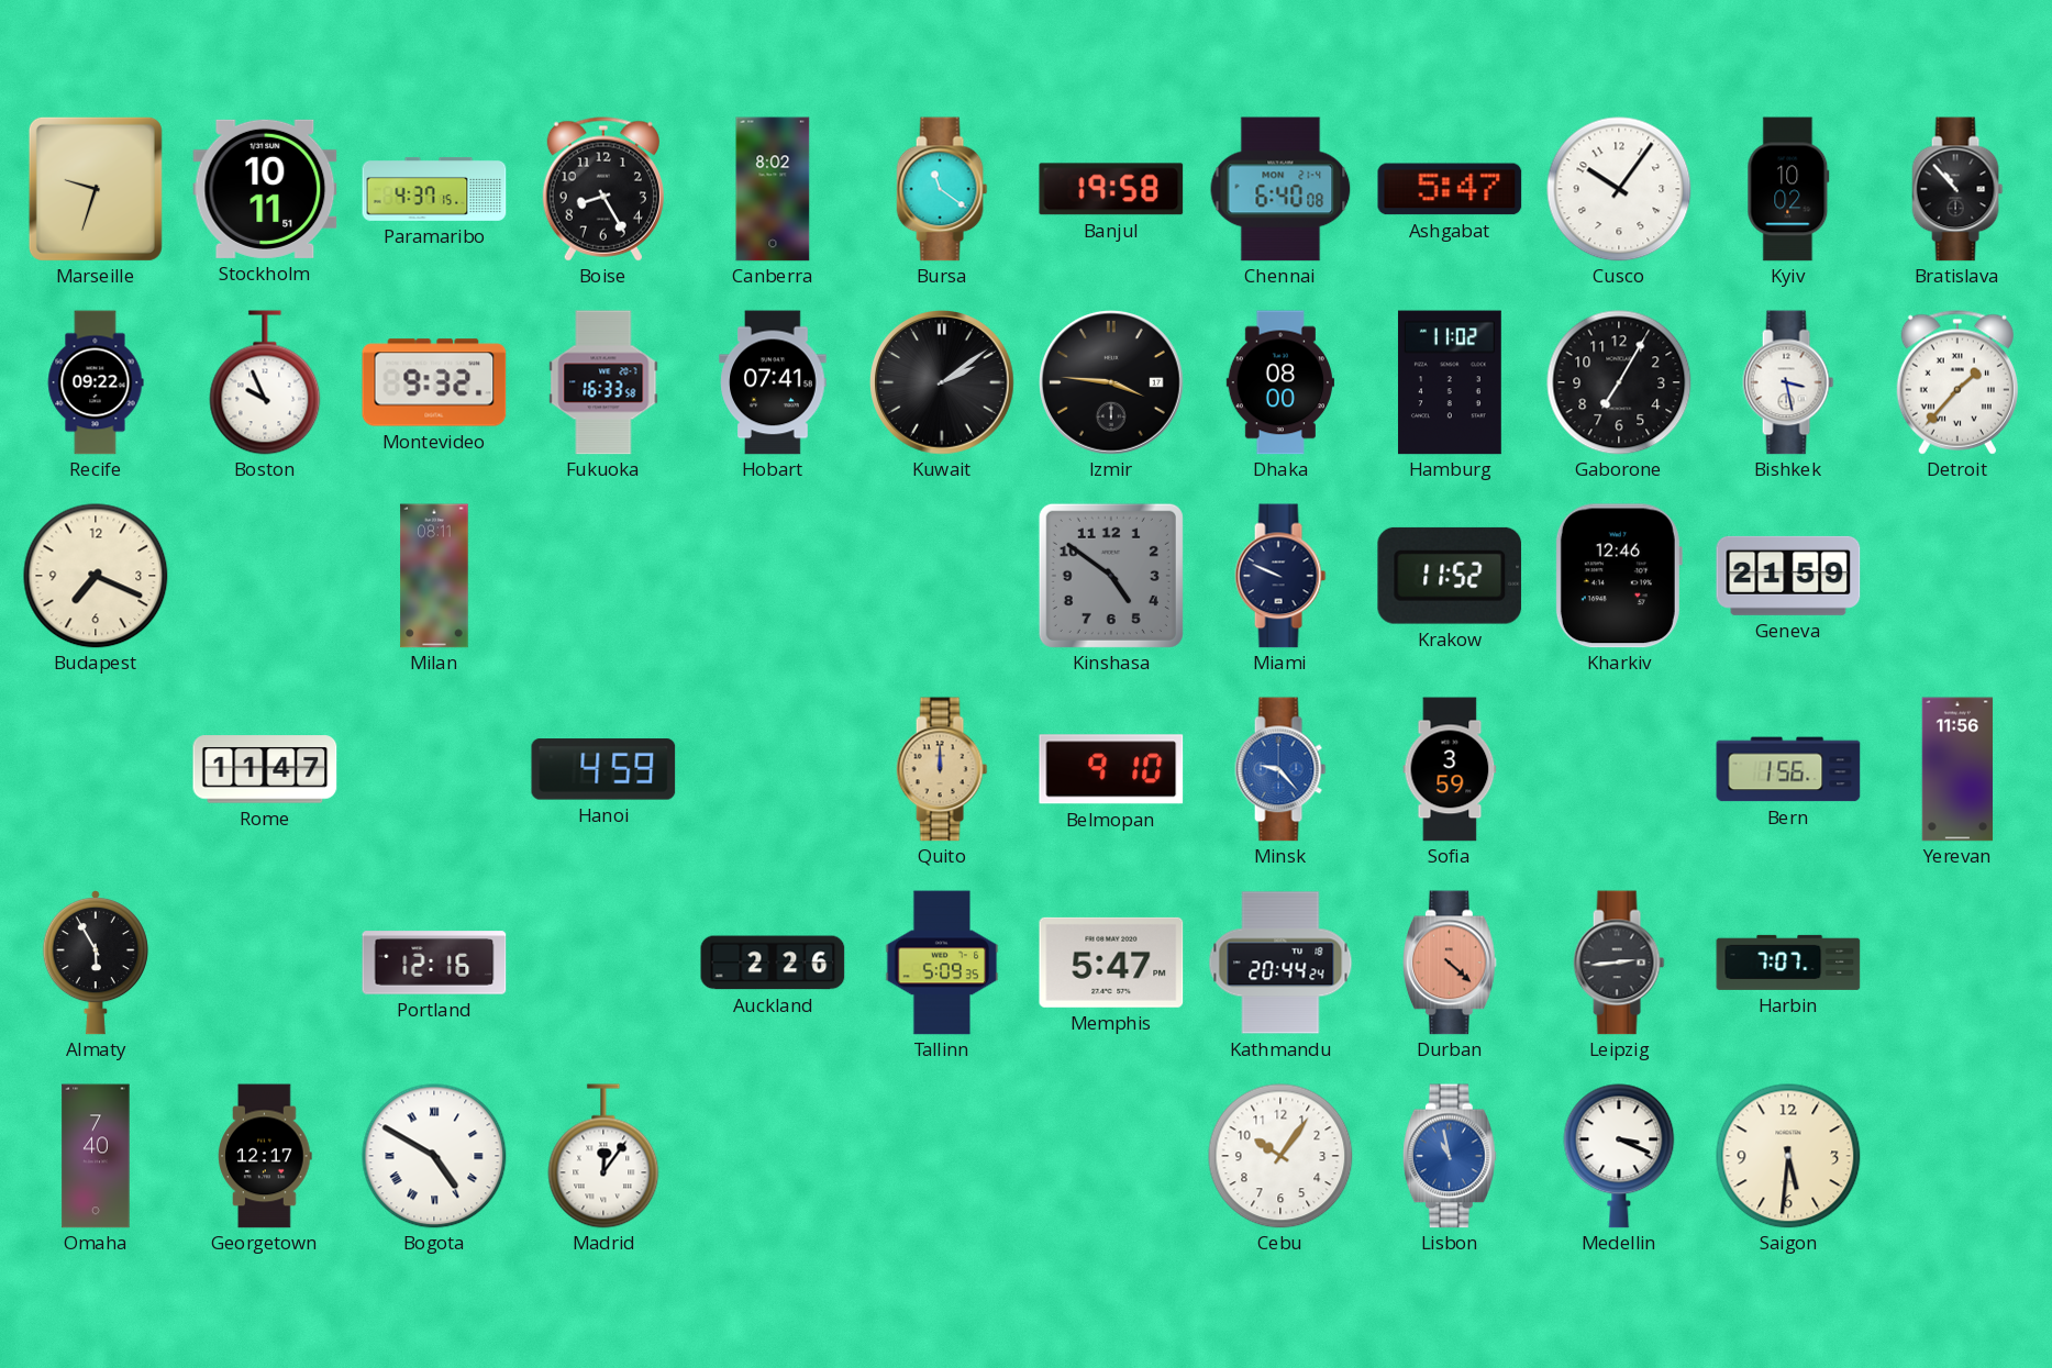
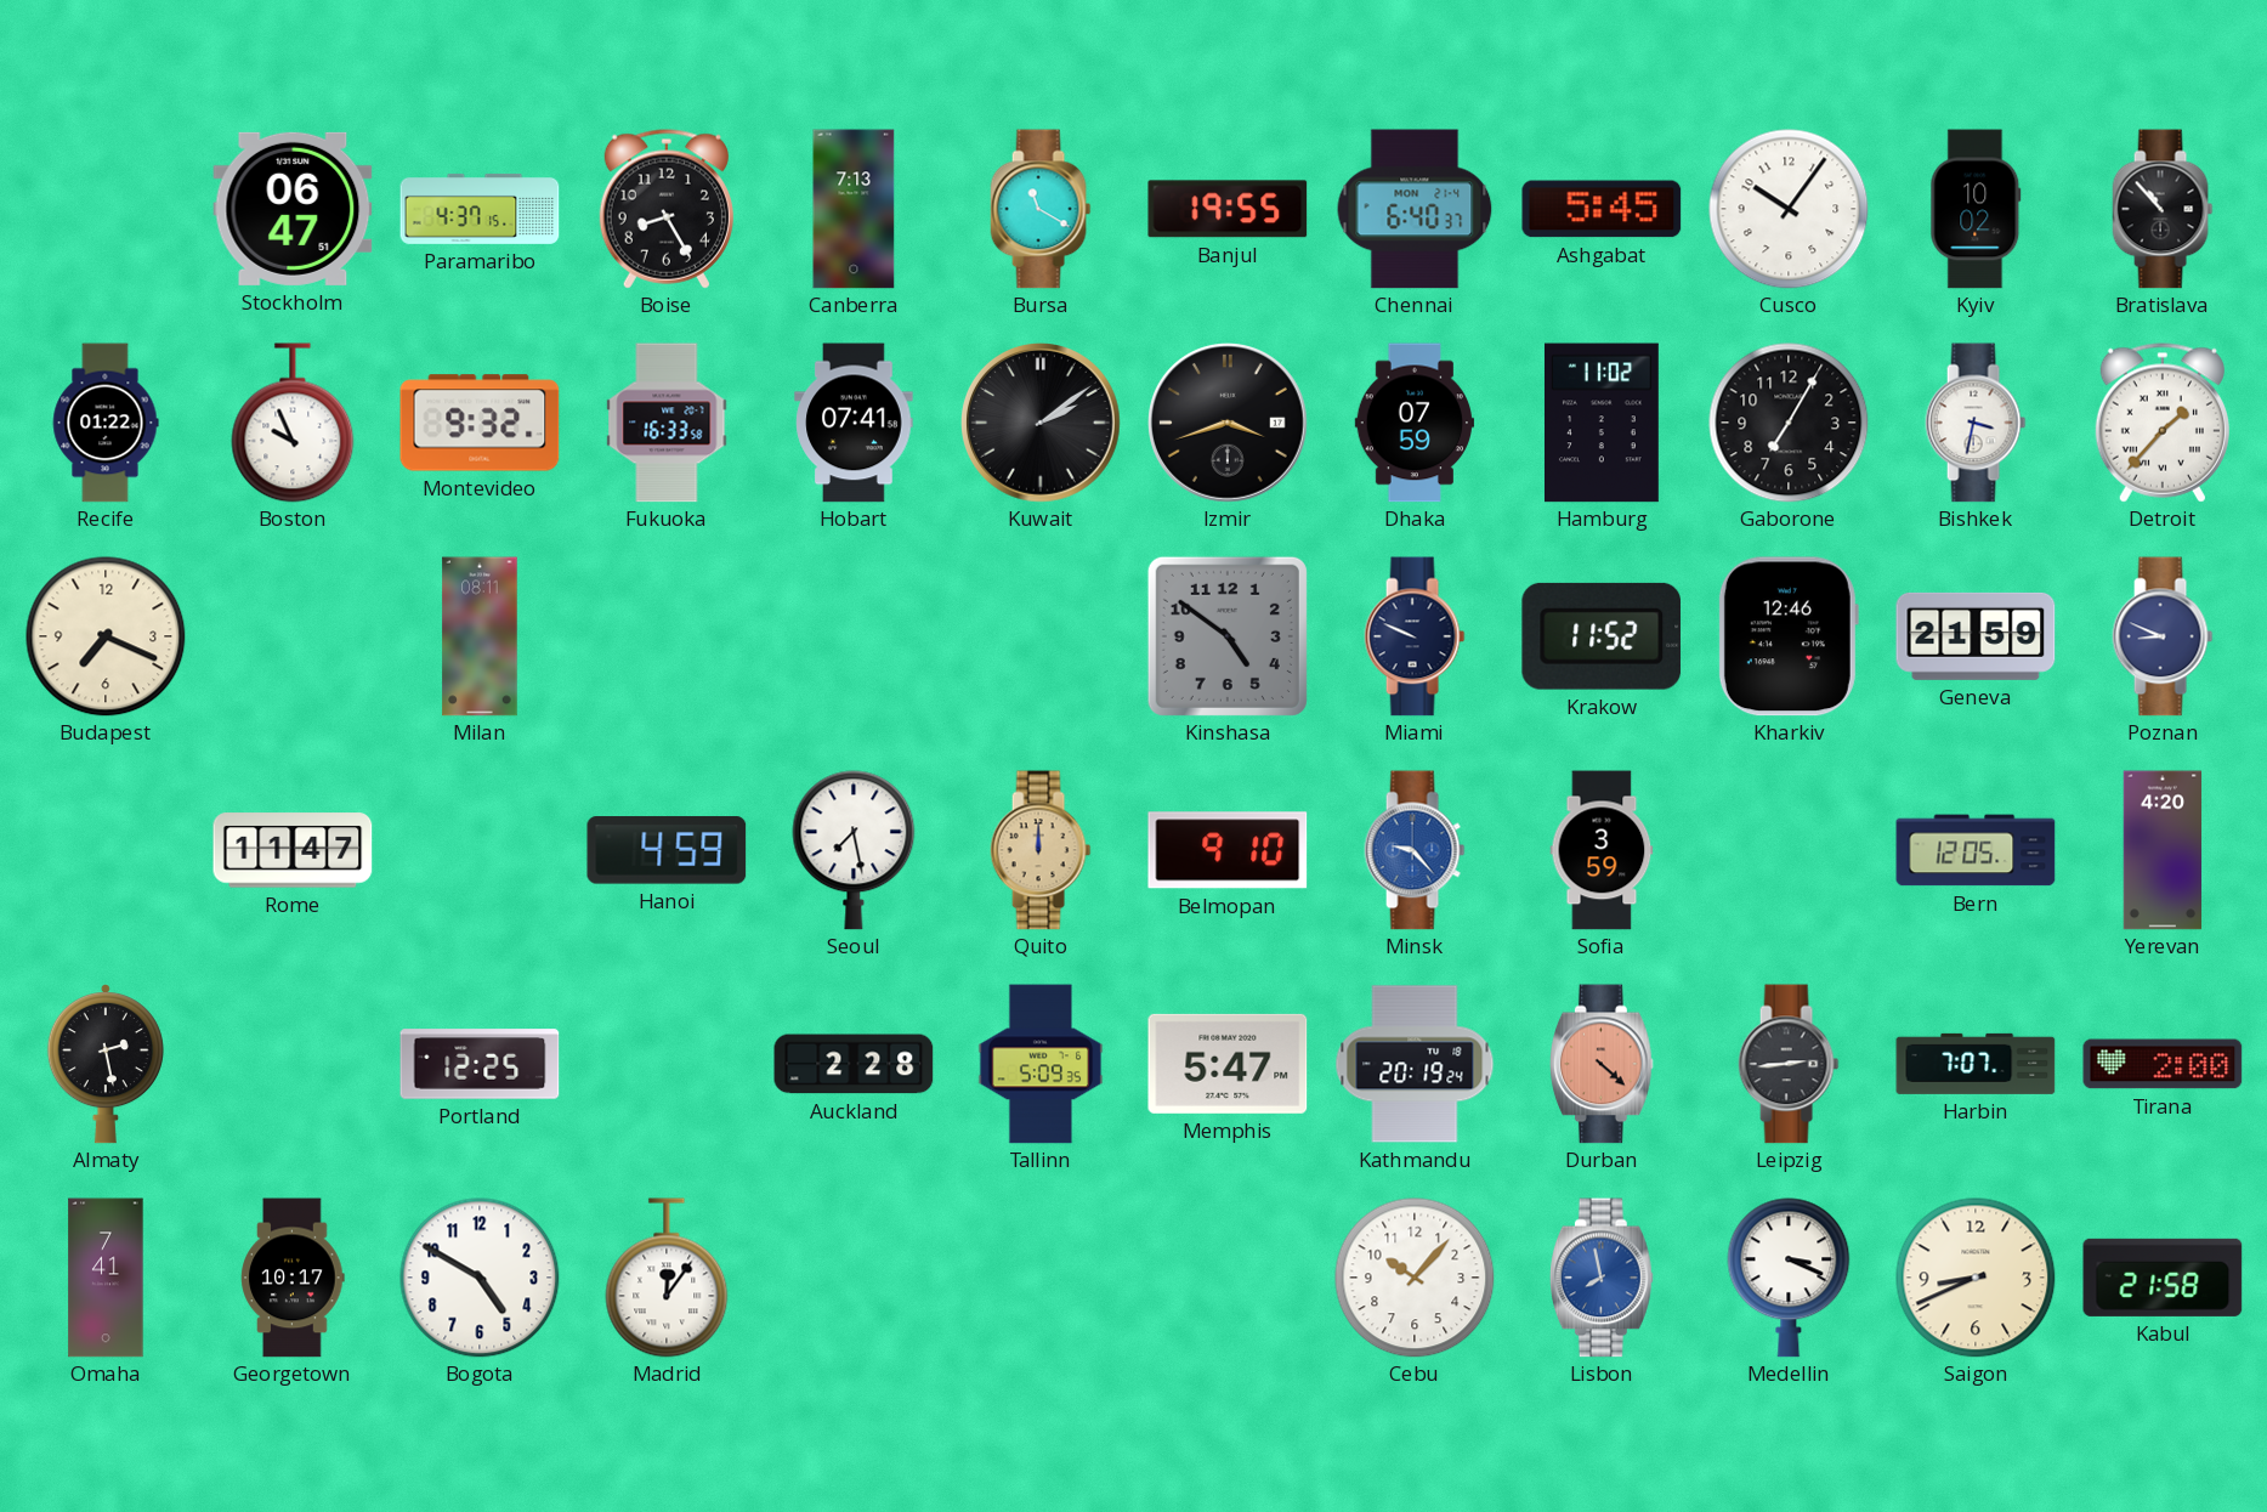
Marseille: 9:33 -> none (96, 189)
Stockholm: 10:11 -> 06:47 (293, 209)
Canberra: 8:02 -> 7:13 (854, 209)
Bursa: 11:21 -> 11:20 (1041, 209)
Banjul: 19:58 -> 19:55 (1228, 209)
Chennai: 6:40:08 -> 6:40:37 (1415, 209)
Ashgabat: 5:47 -> 5:45 (1602, 209)
Recife: 09:22 -> 01:22 (106, 423)
Izmir: 3:46 -> 3:42 (1229, 424)
Dhaka: 08:00 -> 07:59 (1413, 423)
Bishkek: 3:28 -> 3:32 (1976, 423)
Poznan: none -> 8:49 (2163, 636)
Seoul: none -> 7:28 (854, 850)
Bern: 1:56 -> 12:05 (1976, 850)
Yerevan: 11:56 -> 4:20 (2163, 850)
Almaty: 5:55 -> 2:28 (106, 1065)
Portland: 12:16 -> 12:25 (480, 1064)
Auckland: 2:26 -> 2:28 (854, 1064)
Kathmandu: 20:44 -> 20:19 (1415, 1064)
Tirana: none -> 2:00 (2163, 1064)
Omaha: 7:40 -> 7:41 (106, 1278)
Georgetown: 12:17 -> 10:17 (293, 1278)
Bogota numerals: Roman -> Arabic (480, 1278)
Cebu: 10:06 -> 10:07 (1415, 1278)
Lisbon: 10:58 -> 7:58 (1602, 1278)
Saigon: 5:31 -> 8:41 (1976, 1278)
Kabul: none -> 21:58 (2163, 1278)
